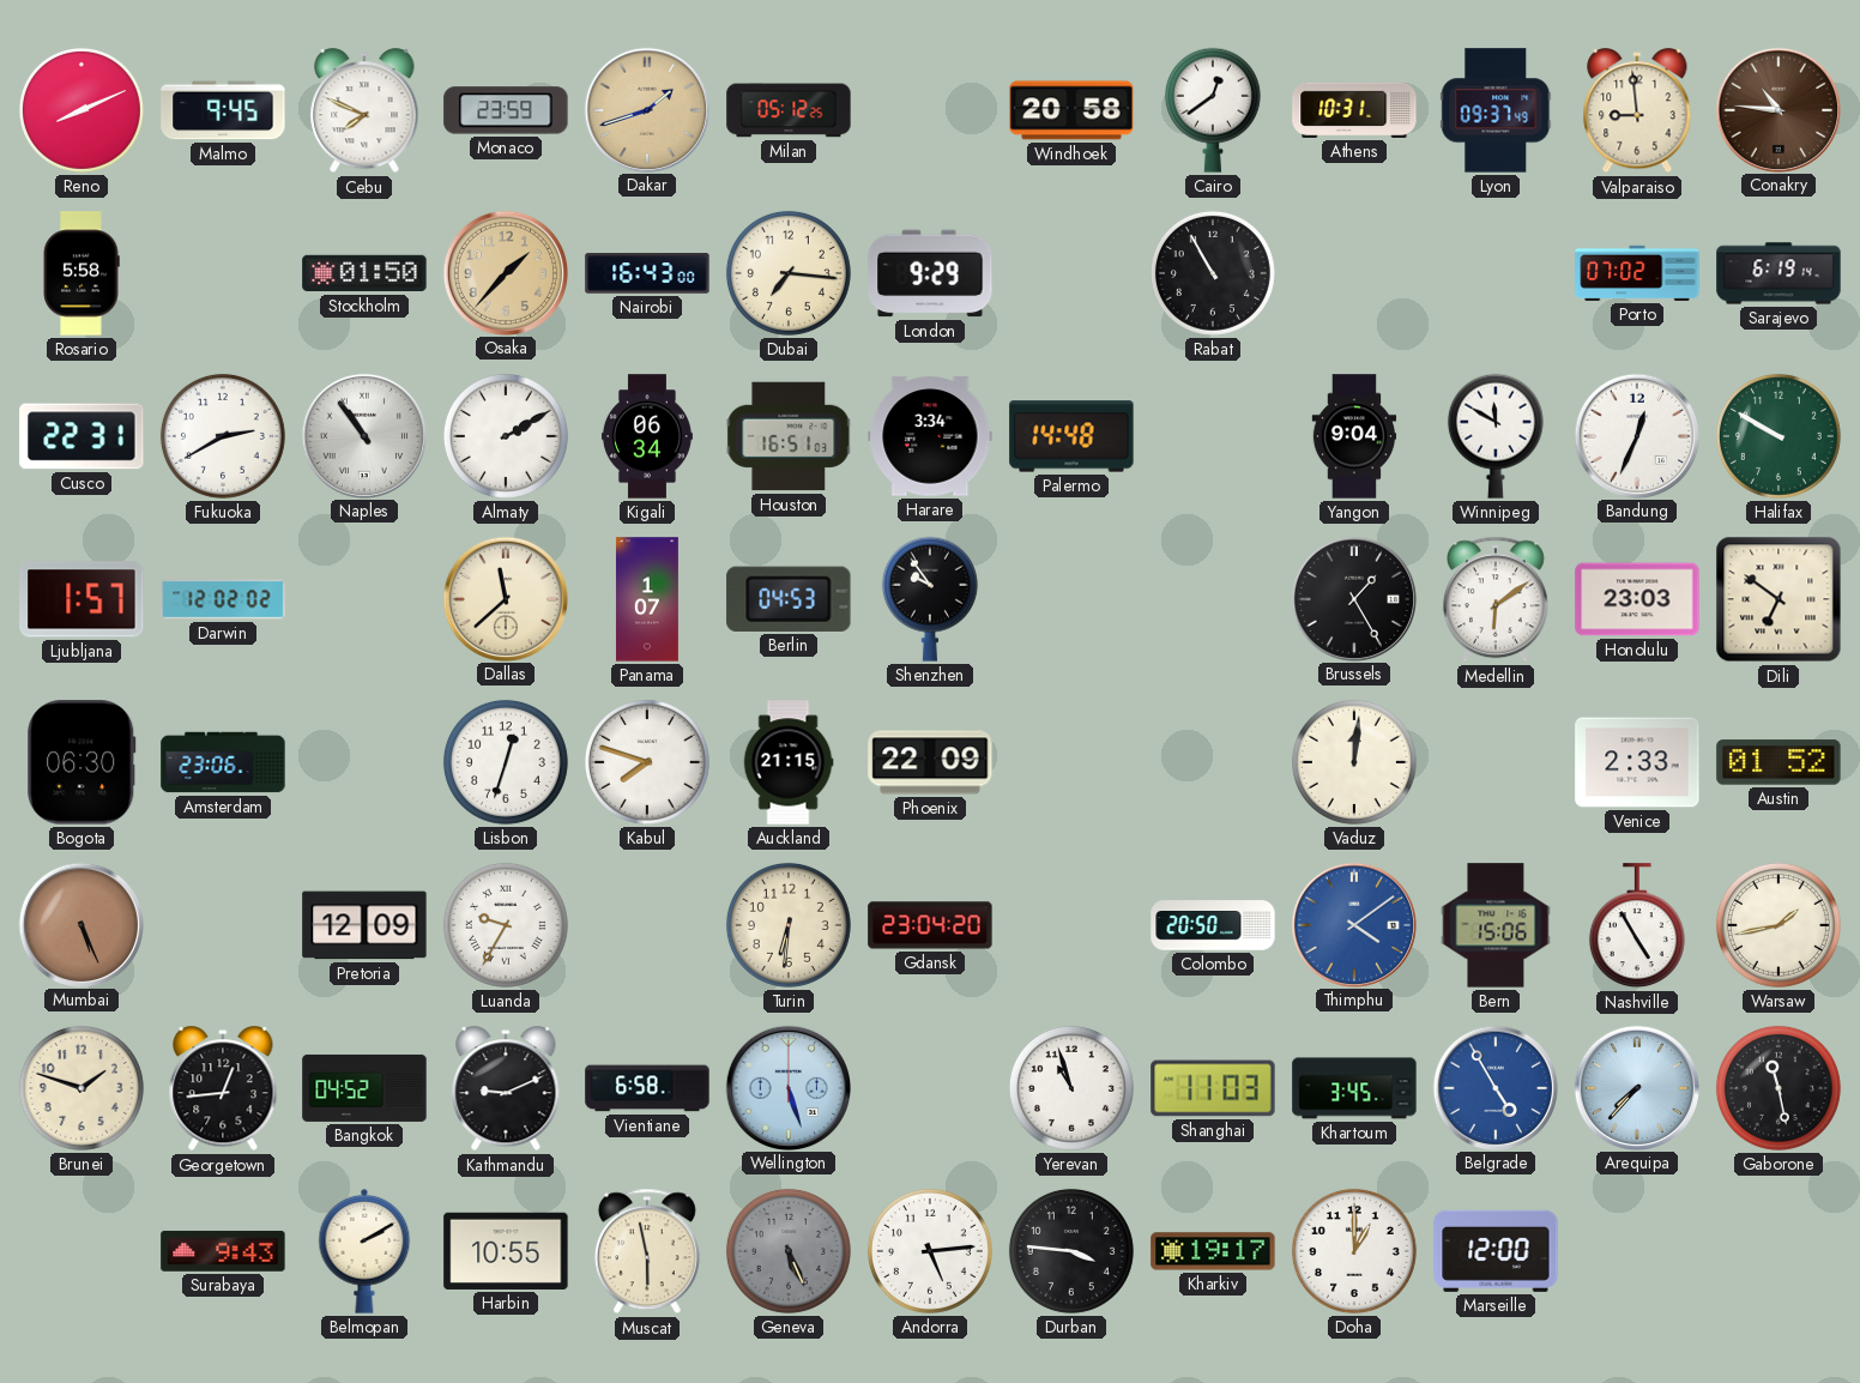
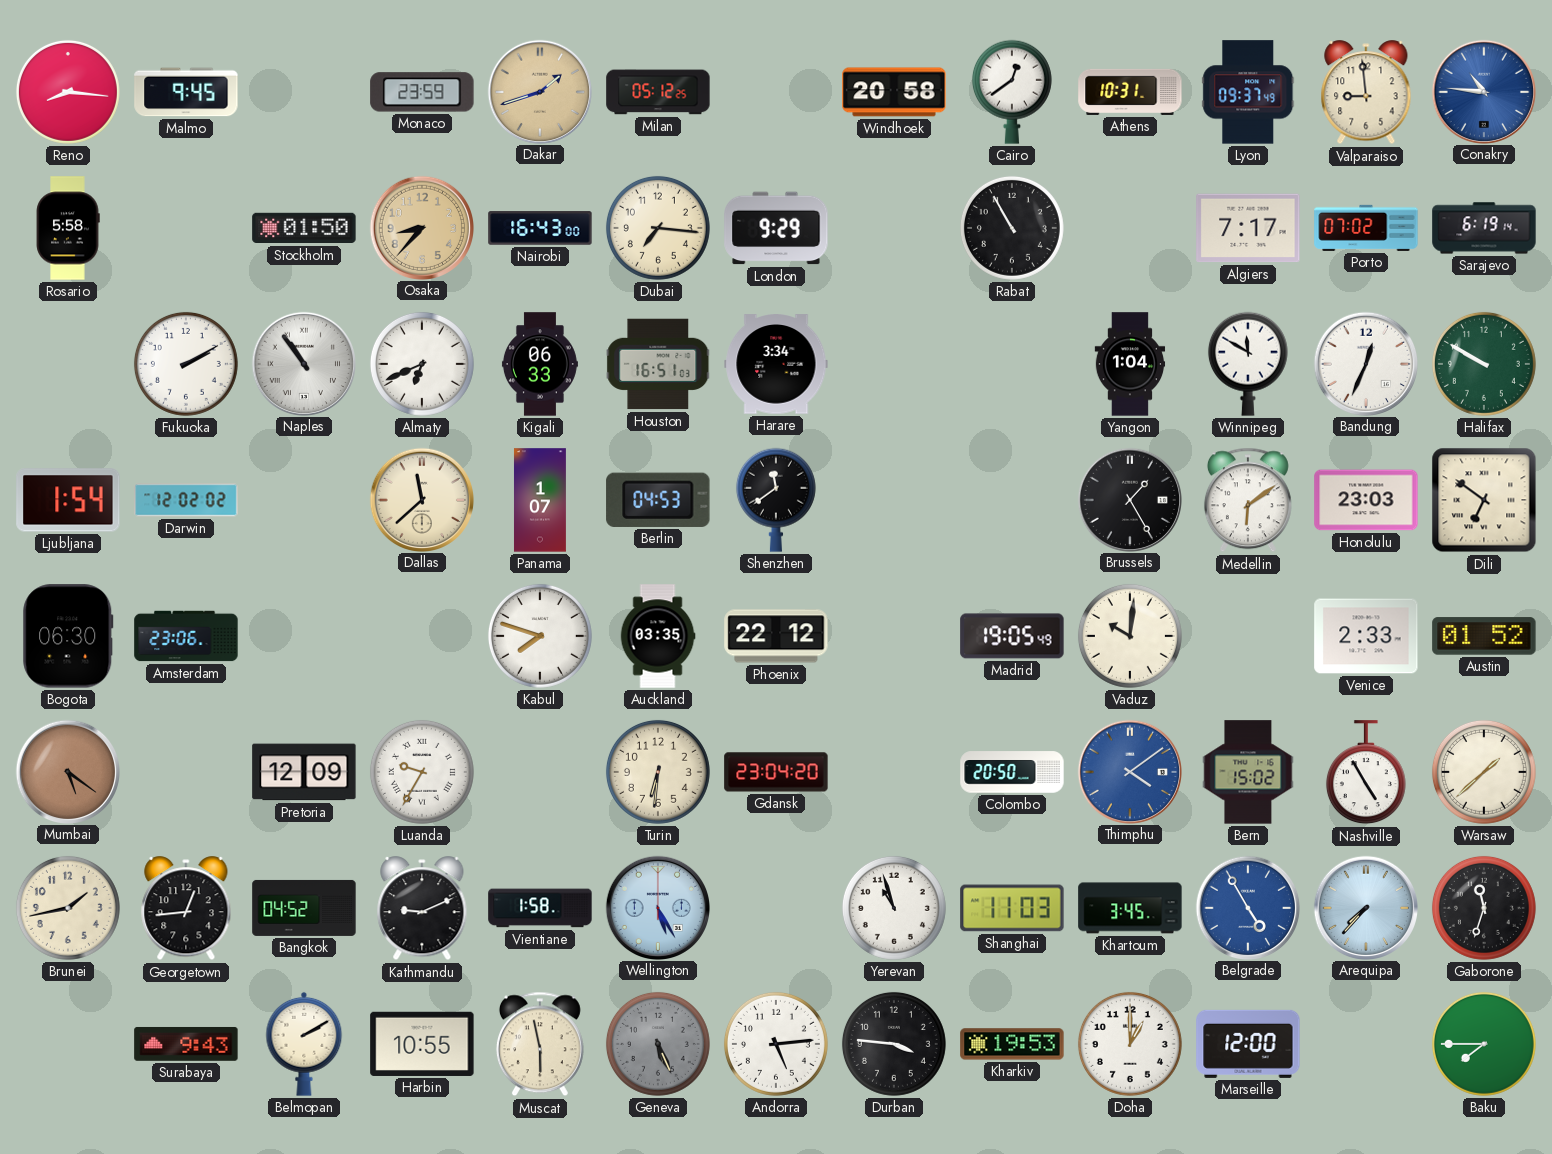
Reno: 8:11 -> 8:16 (68, 92)
Cebu: 7:49 -> none (364, 111)
Conakry dial: brown -> blue (1483, 91)
Osaka: 1:37 -> 8:37 (421, 227)
Algiers: none -> 7:17 (1248, 228)
Cusco: 22:31 -> none (81, 436)
Fukuoka: 2:40 -> 2:10 (186, 364)
Almaty: 2:10 -> 6:41 (422, 364)
Kigali: 06:34 -> 06:33 (540, 364)
Palermo: 14:48 -> none (1071, 436)
Yangon: 9:04 -> 1:04 (1130, 364)
Ljubljana: 1:57 -> 1:54 (68, 500)
Shenzhen: 9:54 -> 11:39 (776, 500)
Lisbon: 12:33 -> none (506, 762)
Auckland: 21:15 -> 03:35 (658, 636)
Phoenix: 22:09 -> 22:12 (776, 636)
Madrid: none -> 19:05 (1012, 636)
Vaduz: 12:01 -> 10:01 (1130, 636)
Mumbai: 5:26 -> 5:21 (67, 771)
Bern: 15:06 -> 15:02 (1248, 772)
Warsaw: 1:43 -> 1:38 (1484, 772)
Brunei: 1:48 -> 1:43 (68, 908)
Vientiane: 6:58 -> 1:58 (540, 908)
Wellington: 5:27 -> 5:25 (657, 907)
Gaborone: 11:28 -> 11:33 (1484, 908)
Kharkiv: 19:17 -> 19:53 (1012, 1044)
Baku: none -> 7:45 (1484, 1044)
